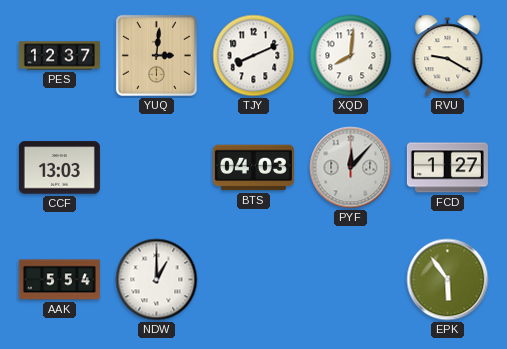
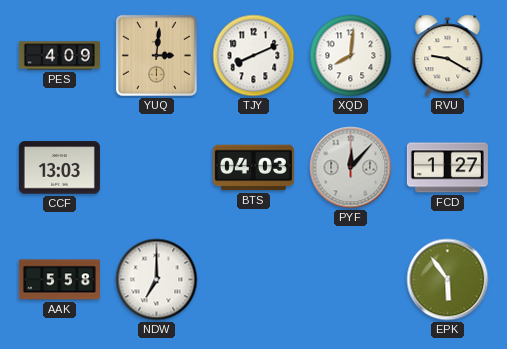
PES: 12:37 -> 4:09 (59, 56)
AAK: 5:54 -> 5:58 (59, 280)
NDW: 1:00 -> 7:00 (157, 280)
